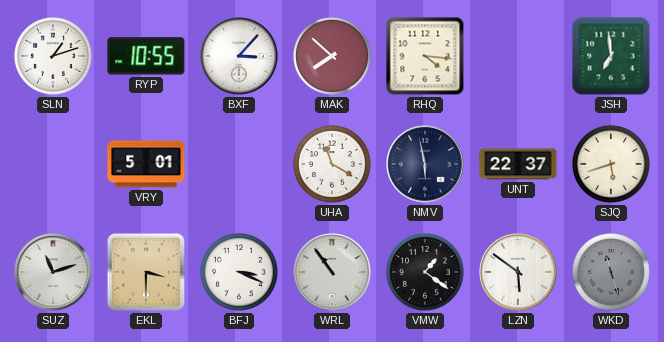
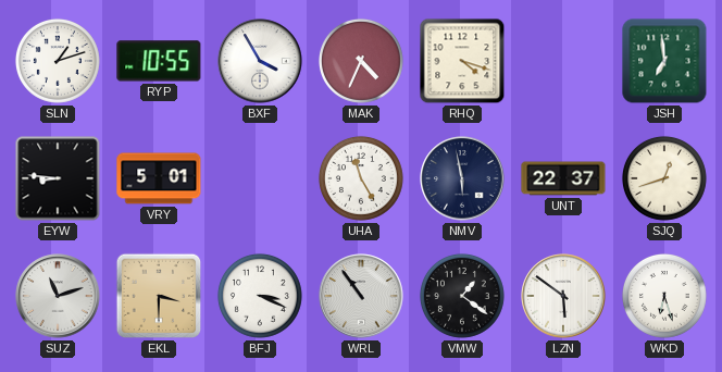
BXF: 3:07 -> 3:55 (260, 61)
MAK: 7:52 -> 4:34 (361, 61)
RHQ: 4:16 -> 4:18 (462, 61)
EYW: none -> 8:46 (58, 178)
UHA: 11:20 -> 11:25 (361, 178)
SJQ: 5:42 -> 12:42 (664, 178)
WKD: 11:27 -> 6:27 (664, 296)
WKD dial: grey -> white (664, 296)
